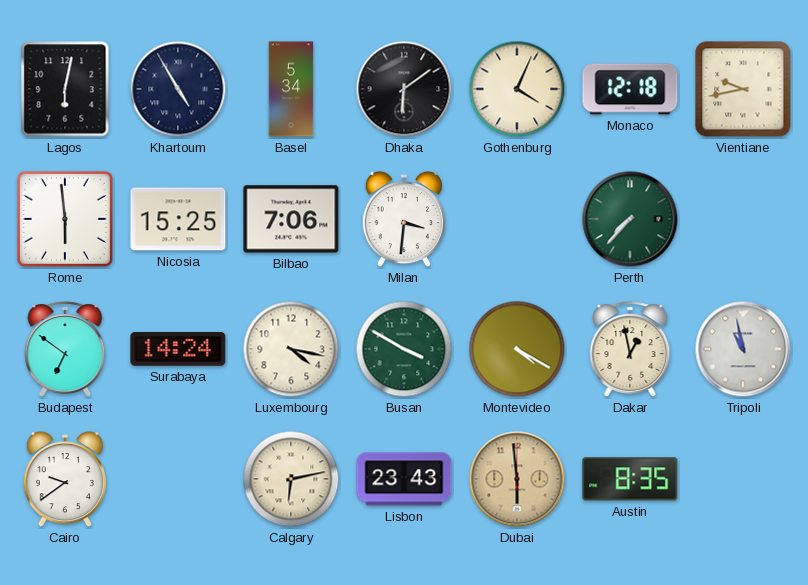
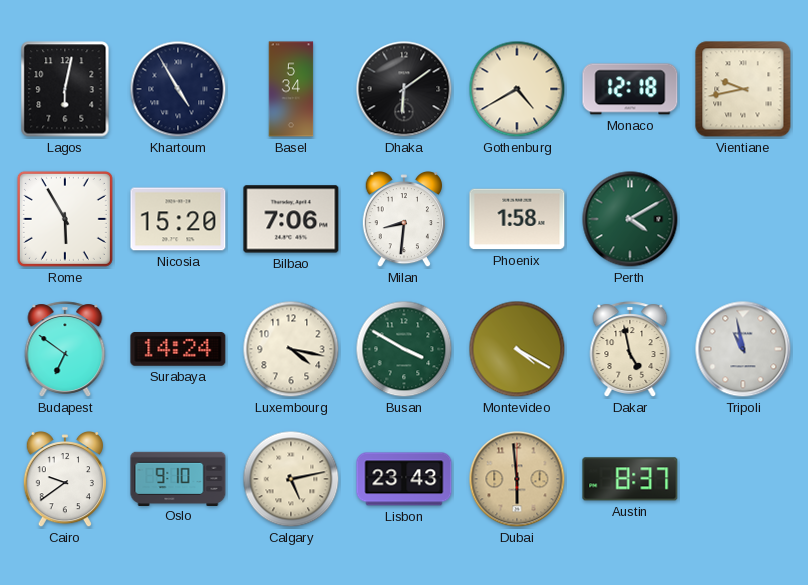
Gothenburg: 4:04 -> 4:40 (517, 89)
Rome: 5:59 -> 5:55 (65, 219)
Nicosia: 15:25 -> 15:20 (178, 219)
Milan: 3:31 -> 8:31 (404, 220)
Phoenix: none -> 1:58 (517, 219)
Perth: 7:37 -> 4:10 (630, 219)
Dakar: 12:58 -> 4:58 (630, 349)
Oslo: none -> 9:10 (178, 478)
Calgary: 6:13 -> 5:13 (291, 479)
Austin: 8:35 -> 8:37 (630, 479)
